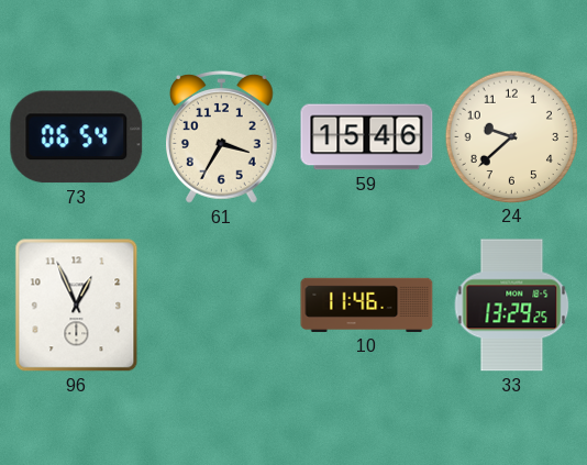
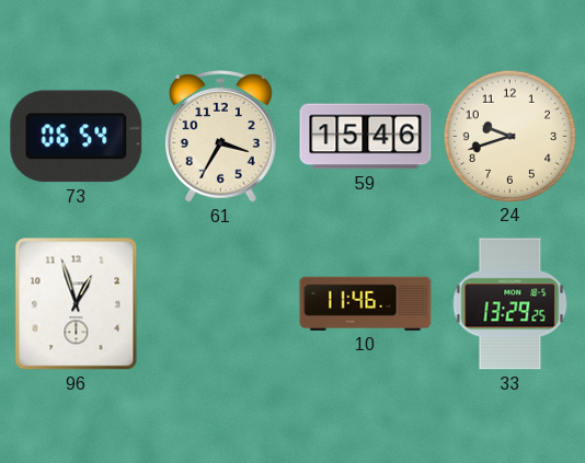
24: 9:38 -> 9:42 (509, 136)
96: 12:56 -> 12:57 (77, 304)
